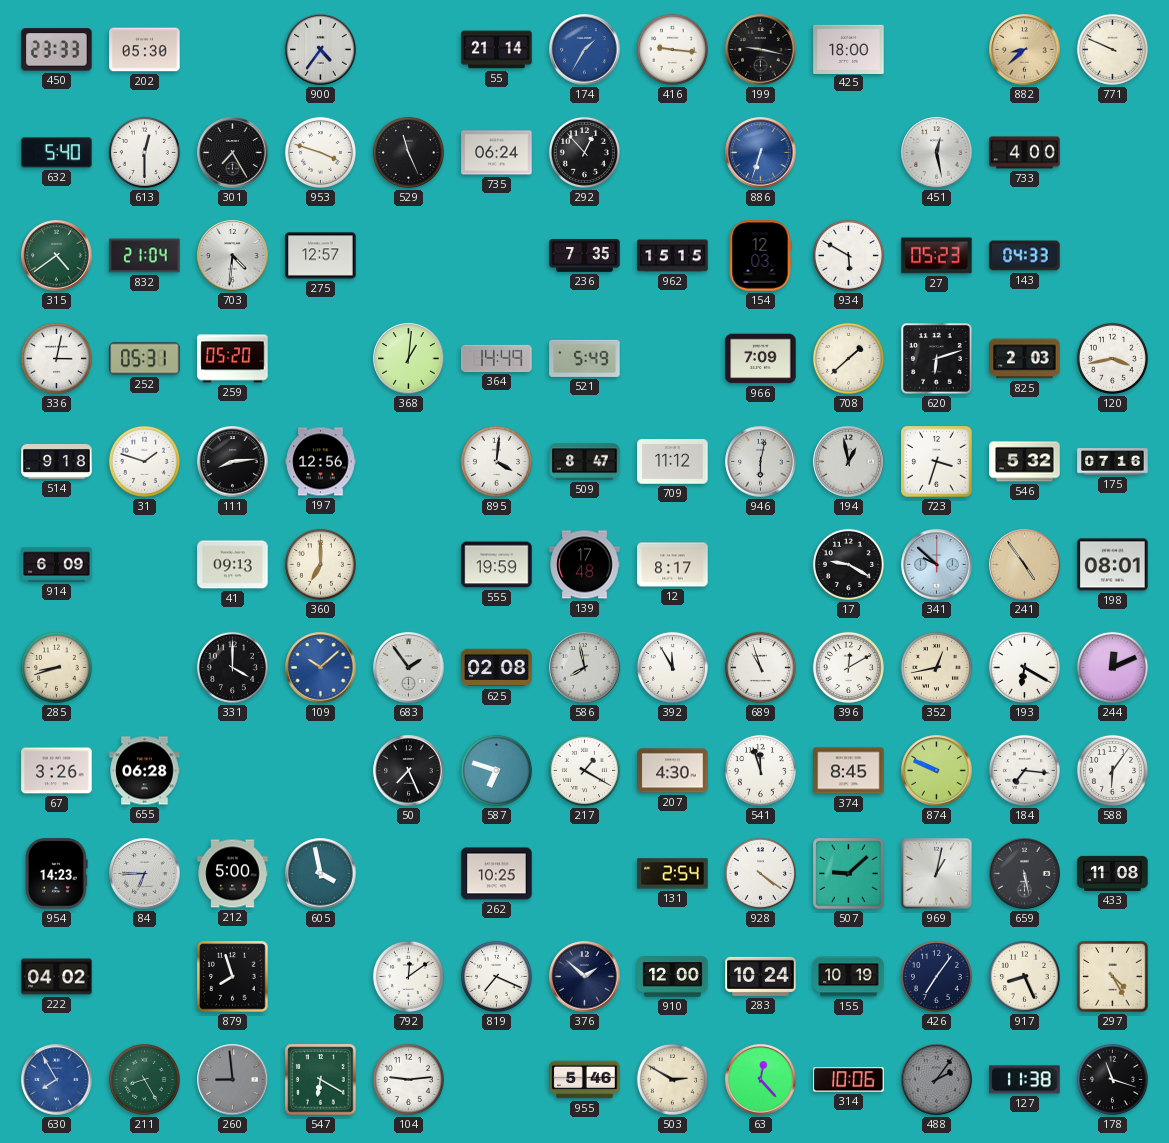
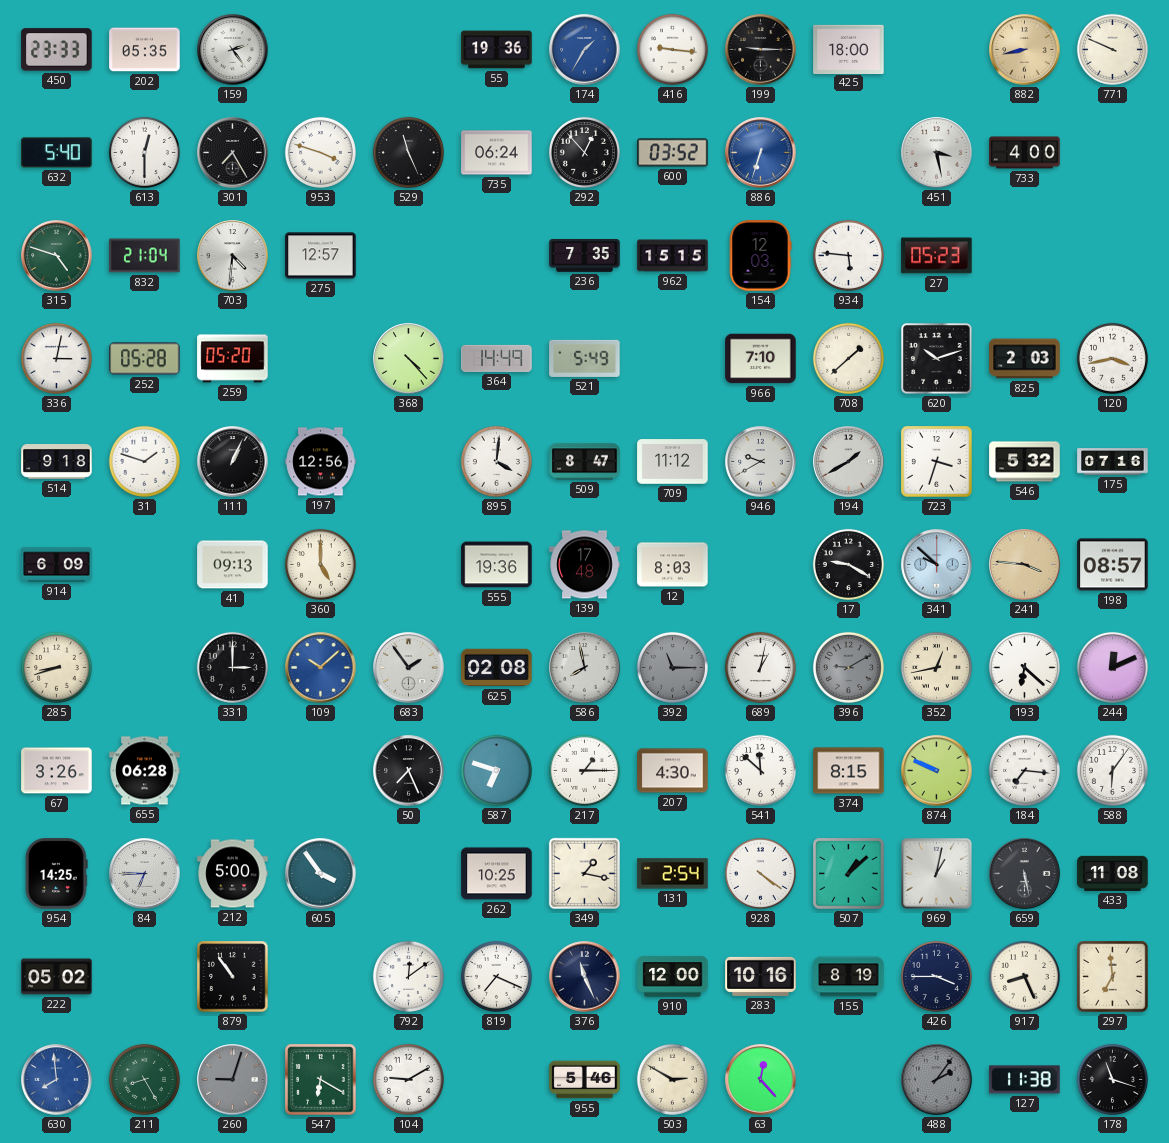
202: 05:30 -> 05:35 (145, 50)
159: none -> 2:24 (233, 50)
900: 4:36 -> none (321, 50)
55: 21:14 -> 19:36 (497, 50)
199: 9:17 -> 9:15 (761, 50)
882: 8:38 -> 8:43 (1025, 50)
600: none -> 03:52 (673, 153)
451: 12:28 -> 3:28 (937, 153)
315: 4:39 -> 4:48 (57, 256)
934: 5:50 -> 5:46 (848, 255)
143: 04:33 -> none (1025, 256)
252: 05:31 -> 05:28 (145, 359)
368: 1:01 -> 4:23 (409, 359)
966: 7:09 -> 7:10 (761, 359)
620: 6:12 -> 10:12 (937, 359)
111: 8:14 -> 1:04 (233, 462)
946: 6:02 -> 9:40 (761, 462)
194: 12:58 -> 1:40 (849, 462)
360: 7:00 -> 5:00 (320, 564)
555: 19:59 -> 19:36 (497, 565)
12: 8:17 -> 8:03 (673, 565)
241: 4:54 -> 3:46 (1025, 565)
198: 08:01 -> 08:57 (1113, 565)
331: 4:00 -> 3:00 (232, 667)
392: 11:55 -> 11:15 (672, 667)
392 dial: white -> grey (672, 667)
689: 10:57 -> 1:02 (760, 667)
396: 12:10 -> 9:10 (848, 667)
396 dial: white -> grey (848, 667)
193: 6:20 -> 6:22 (1024, 667)
217: 1:20 -> 1:15 (584, 770)
541: 11:57 -> 11:52 (760, 770)
374: 8:45 -> 8:15 (849, 771)
954: 14:23 -> 14:25 (57, 874)
605: 3:58 -> 3:54 (321, 874)
349: none -> 1:17 (584, 873)
507: 9:08 -> 1:08 (849, 874)
222: 04:02 -> 05:02 (57, 977)
879: 7:57 -> 10:54 (233, 977)
376: 1:52 -> 11:26 (585, 977)
283: 10:24 -> 10:16 (761, 976)
155: 10:19 -> 8:19 (849, 977)
426: 7:06 -> 3:45 (936, 976)
297: 4:25 -> 6:59 (1113, 977)
630: 7:55 -> 7:59 (57, 1080)
260: 8:59 -> 9:03 (233, 1080)
104: 9:14 -> 9:10 (408, 1079)
314: 10:06 -> none (849, 1080)
